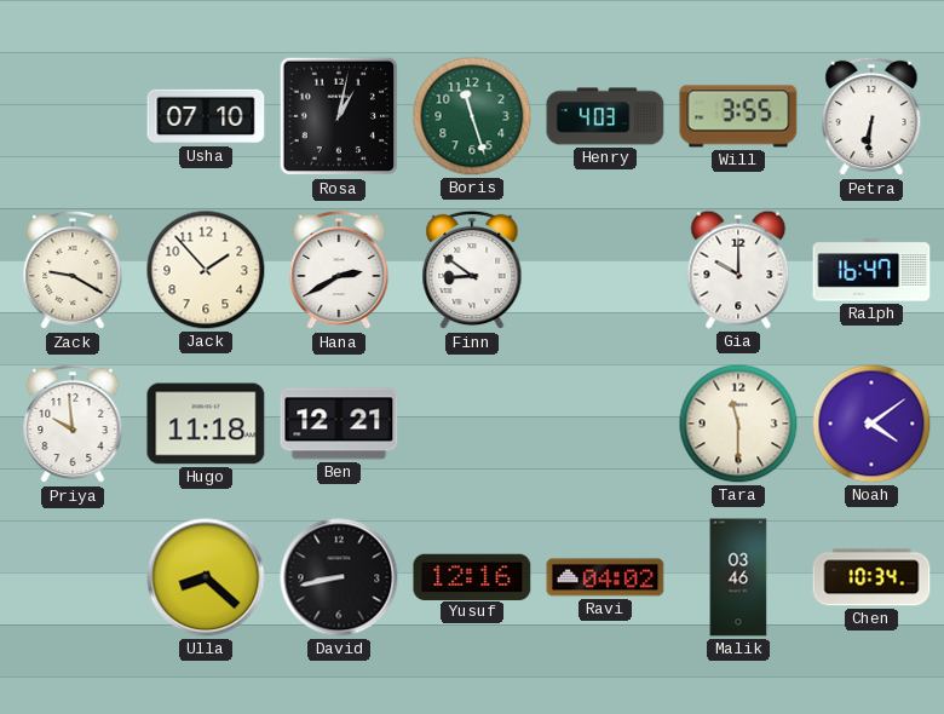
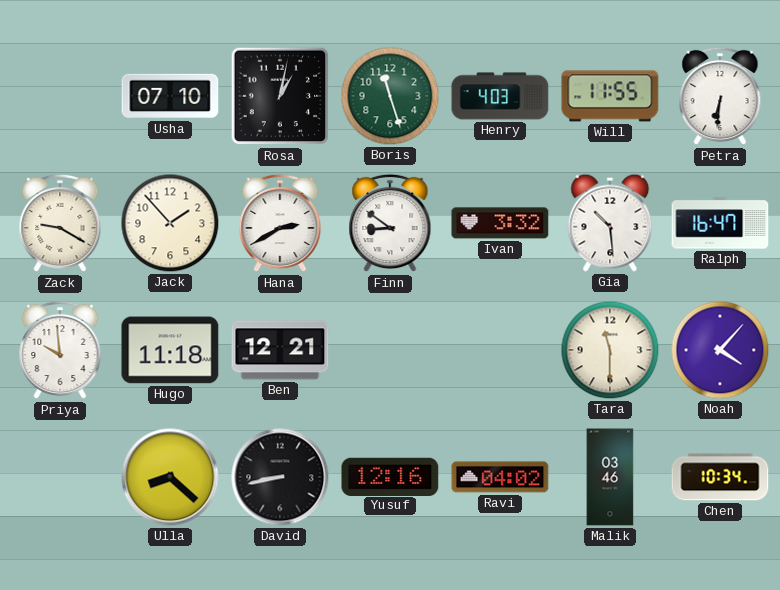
Will: 3:55 -> 11:55 (610, 96)
Ivan: none -> 3:32 (500, 223)
Gia: 10:00 -> 10:29 (610, 223)
Noah: 4:09 -> 4:07 (720, 350)
